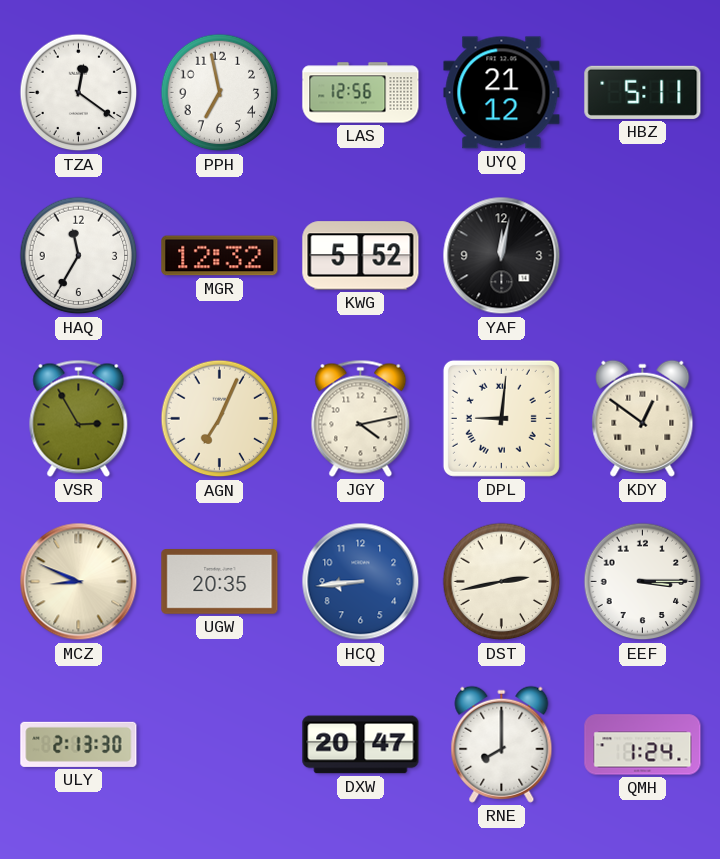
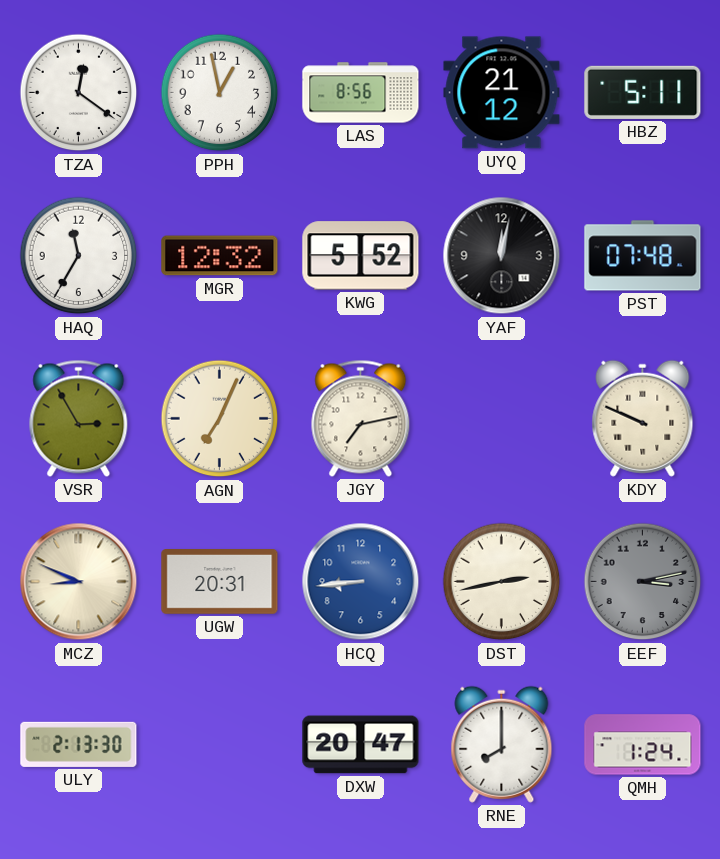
PPH: 6:58 -> 12:58 (220, 93)
LAS: 12:56 -> 8:56 (361, 93)
PST: none -> 07:48 (643, 256)
JGY: 4:13 -> 7:13 (361, 418)
DPL: 9:01 -> none (501, 418)
KDY: 12:51 -> 9:49 (643, 418)
UGW: 20:35 -> 20:31 (220, 582)
EEF: 3:15 -> 3:13 (643, 582)
EEF dial: white -> grey (643, 582)
